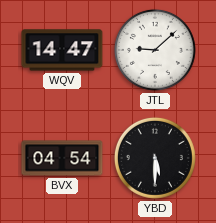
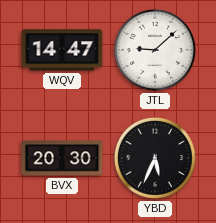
BVX: 04:54 -> 20:30 (62, 158)
YBD: 5:30 -> 5:34 (155, 158)
